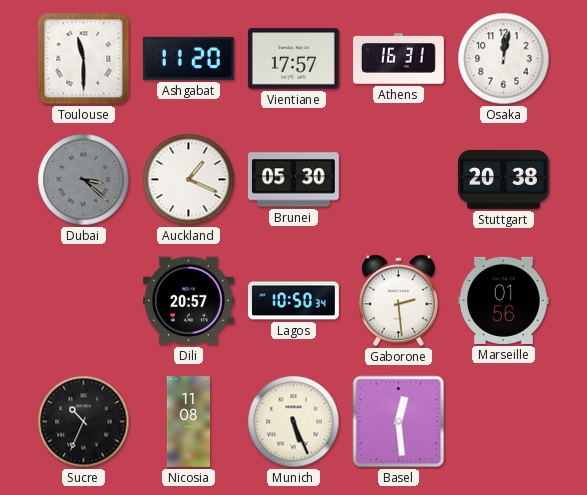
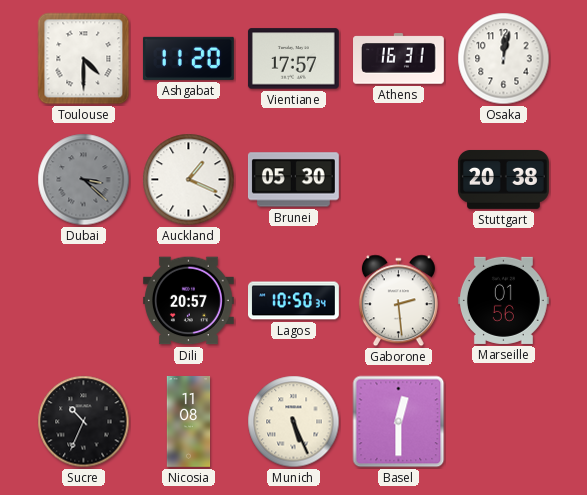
Toulouse: 11:30 -> 4:30 (84, 59)
Basel: 12:29 -> 12:30 (399, 422)
